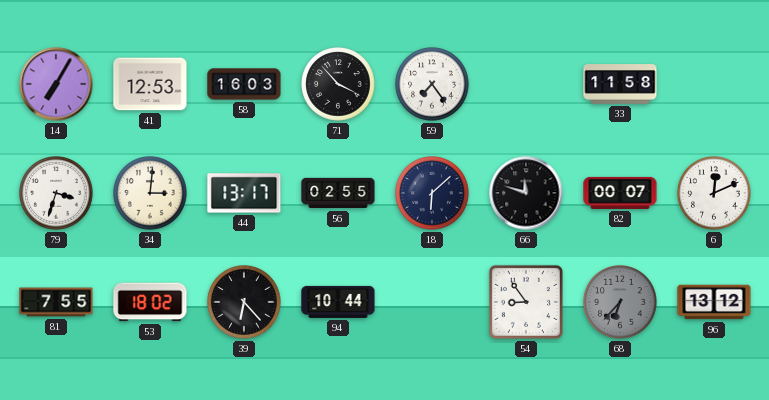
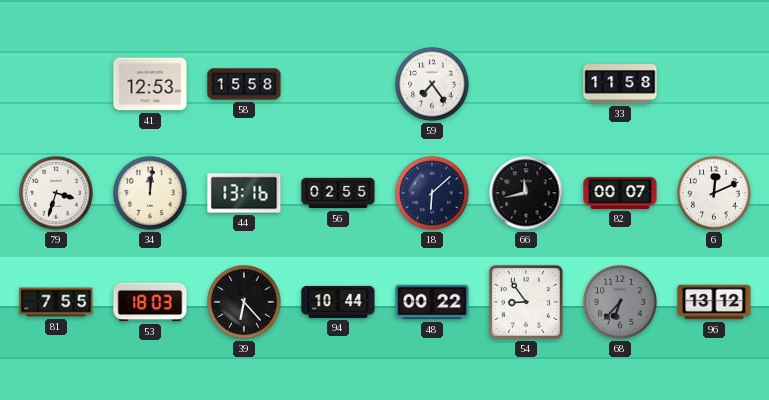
14: 7:05 -> none (56, 84)
58: 16:03 -> 15:58 (244, 84)
71: 3:53 -> none (338, 84)
34: 3:01 -> 12:01 (150, 193)
44: 13:17 -> 13:16 (244, 193)
66: 11:48 -> 11:43 (526, 193)
53: 18:02 -> 18:03 (150, 302)
48: none -> 00:22 (432, 302)
